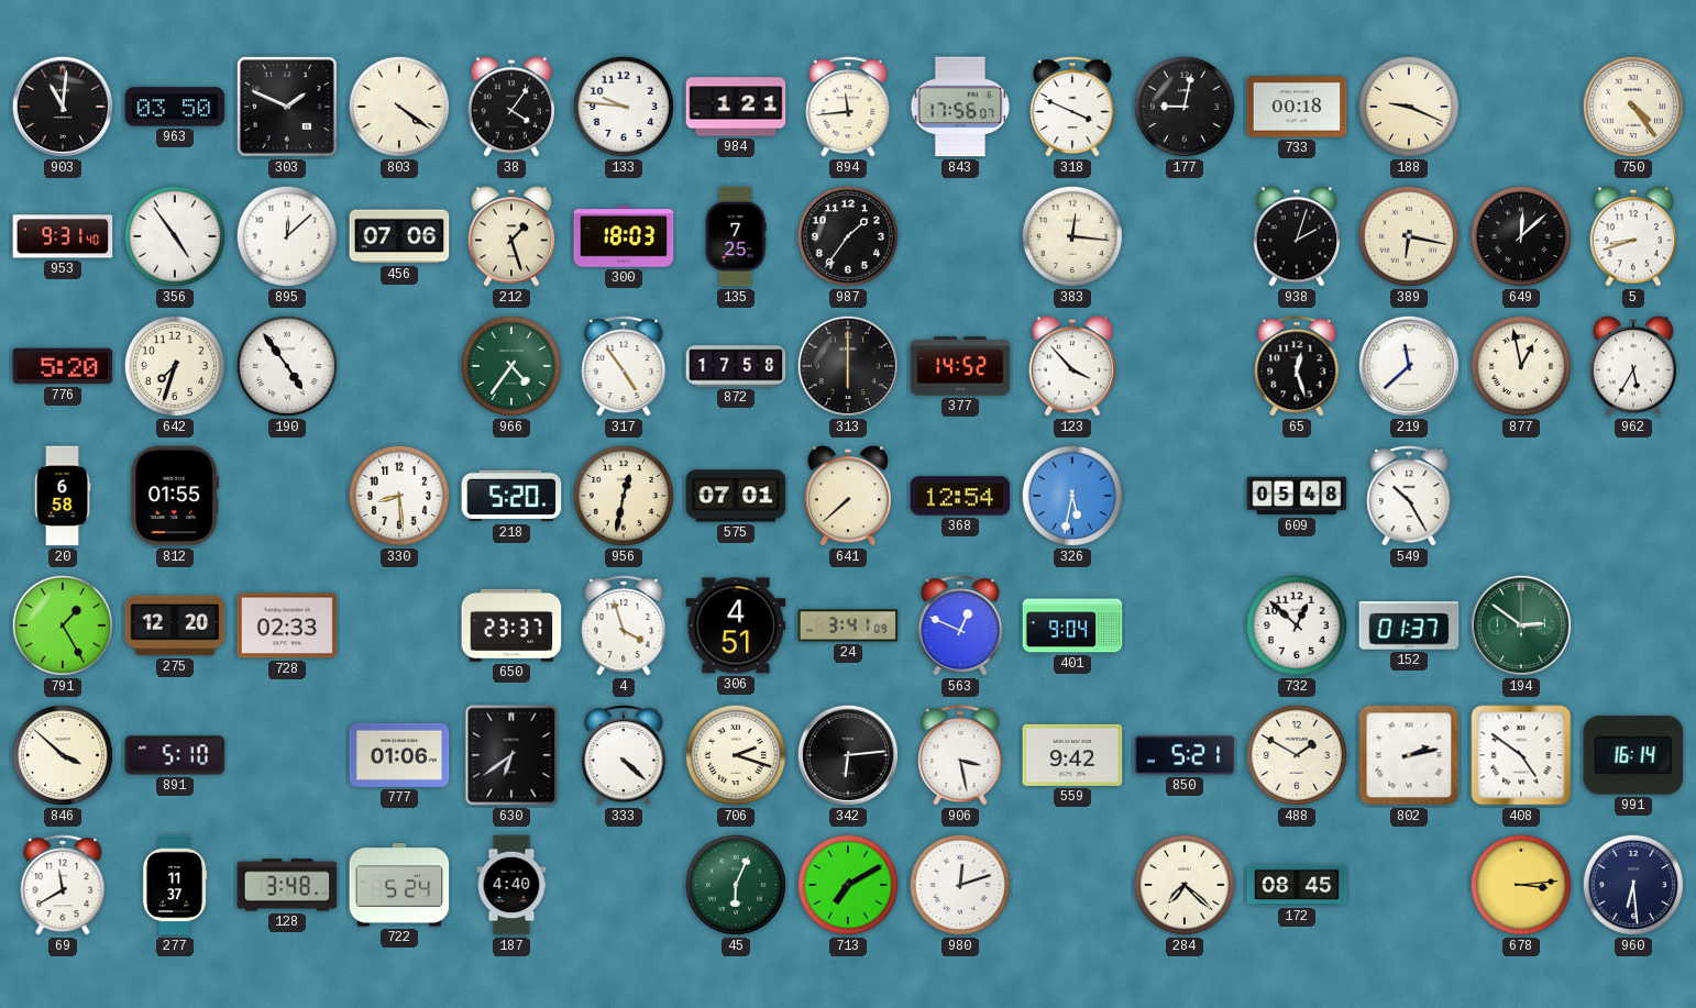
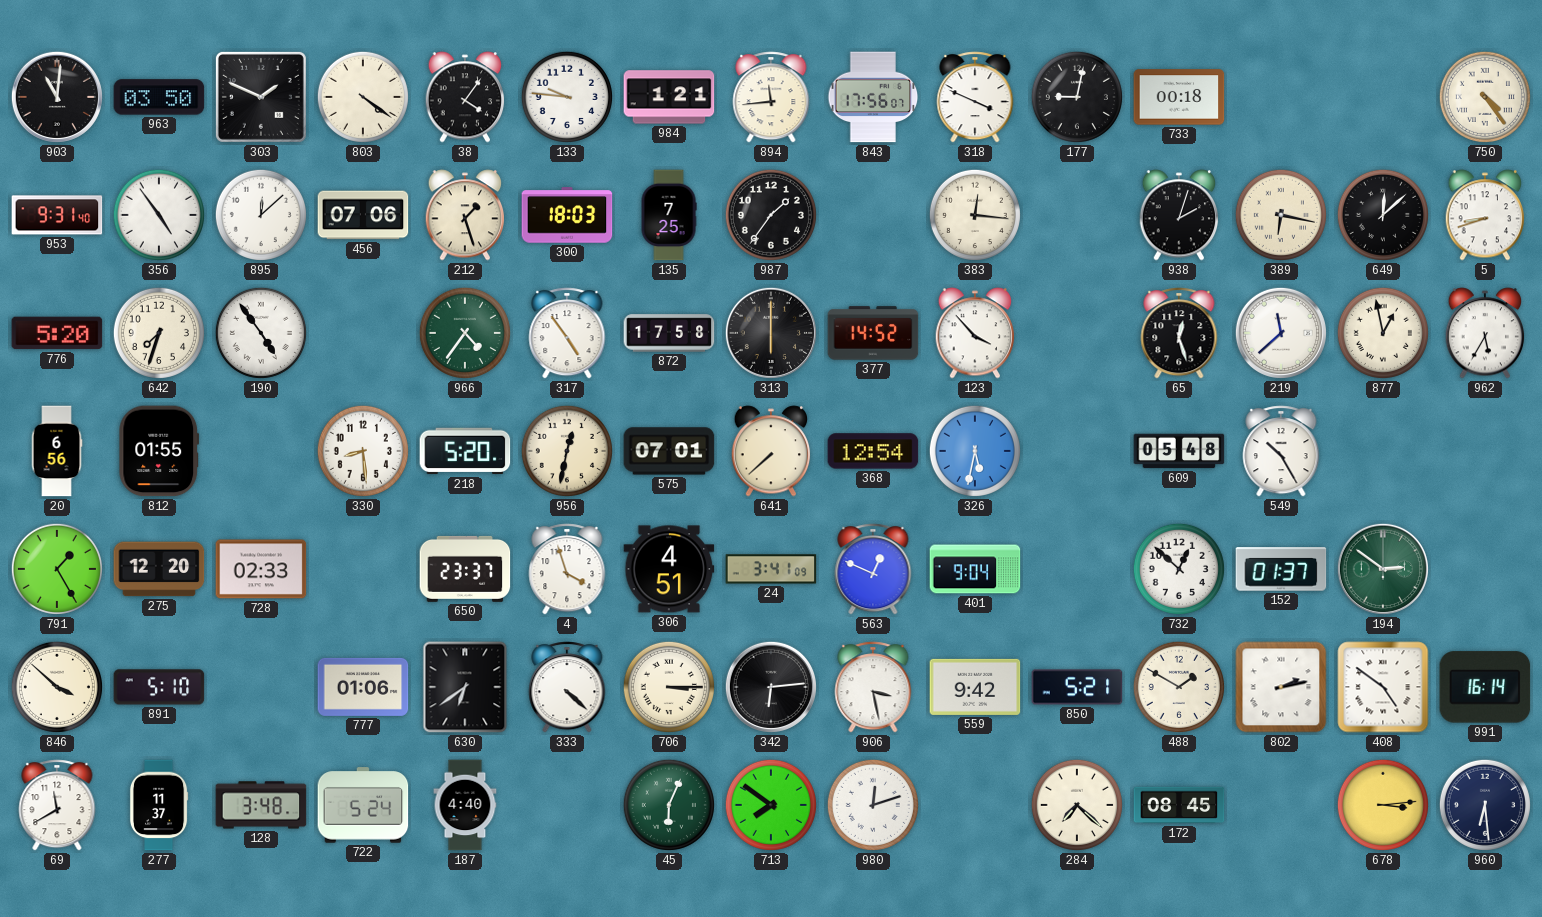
188: 9:19 -> none (1409, 107)
20: 6:58 -> 6:56 (57, 451)
706: 2:18 -> 3:15 (669, 687)
713: 7:10 -> 7:51 (771, 805)
